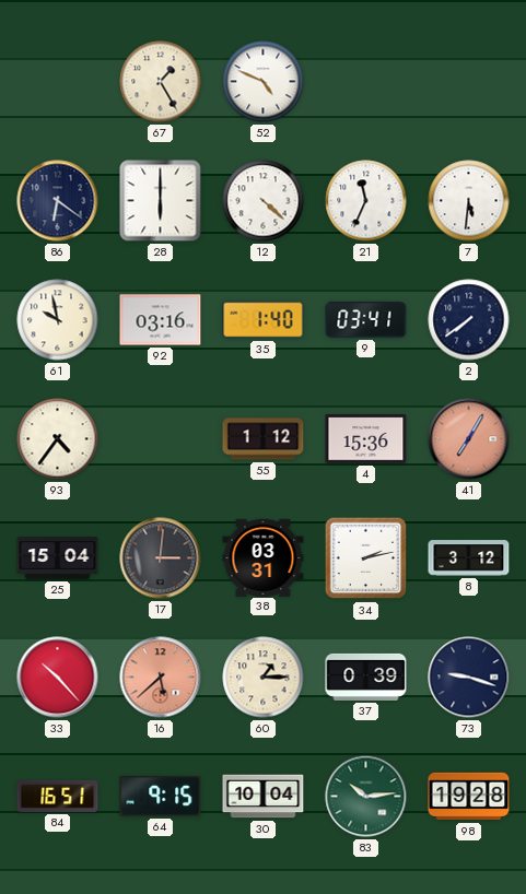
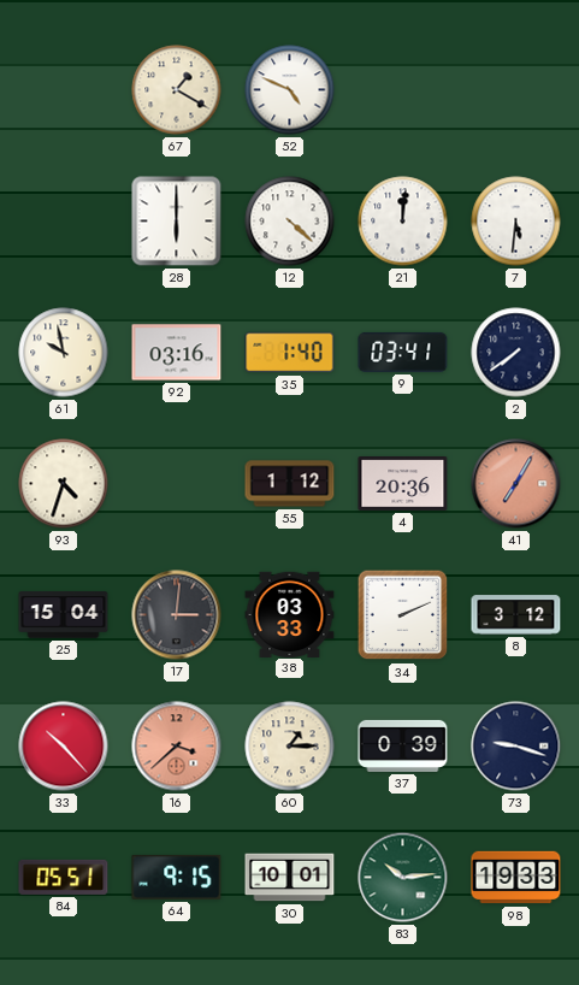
67: 1:25 -> 1:20 (177, 90)
86: 6:21 -> none (58, 201)
21: 11:34 -> 12:01 (403, 222)
93: 4:36 -> 4:33 (64, 484)
4: 15:36 -> 20:36 (403, 484)
38: 03:31 -> 03:33 (290, 614)
34: 2:13 -> 2:11 (403, 615)
16: 5:38 -> 3:38 (177, 747)
84: 16:51 -> 05:51 (64, 877)
30: 10:04 -> 10:01 (290, 878)
98: 19:28 -> 19:33 (516, 878)
